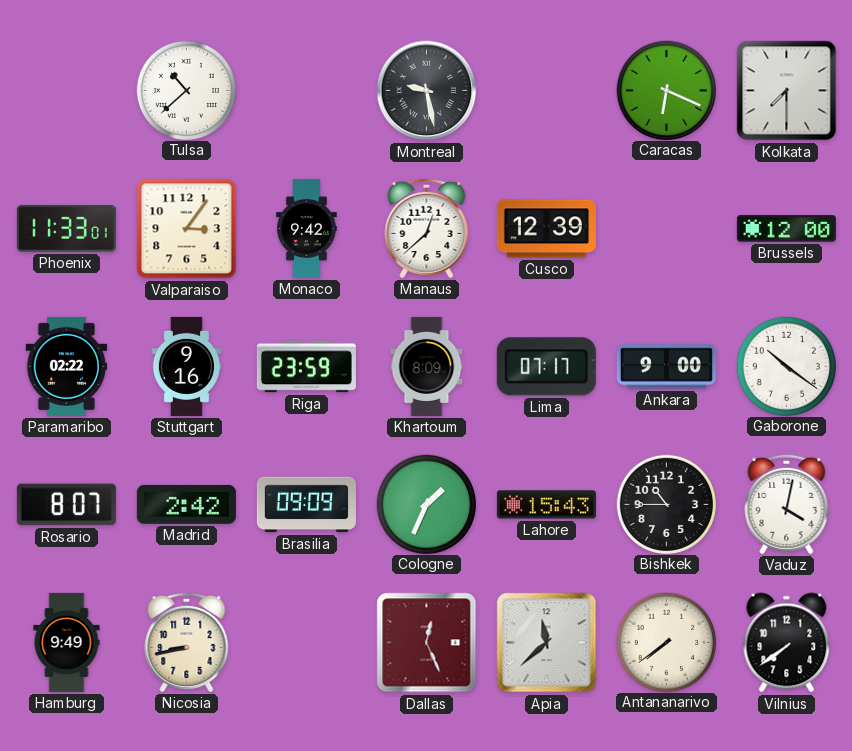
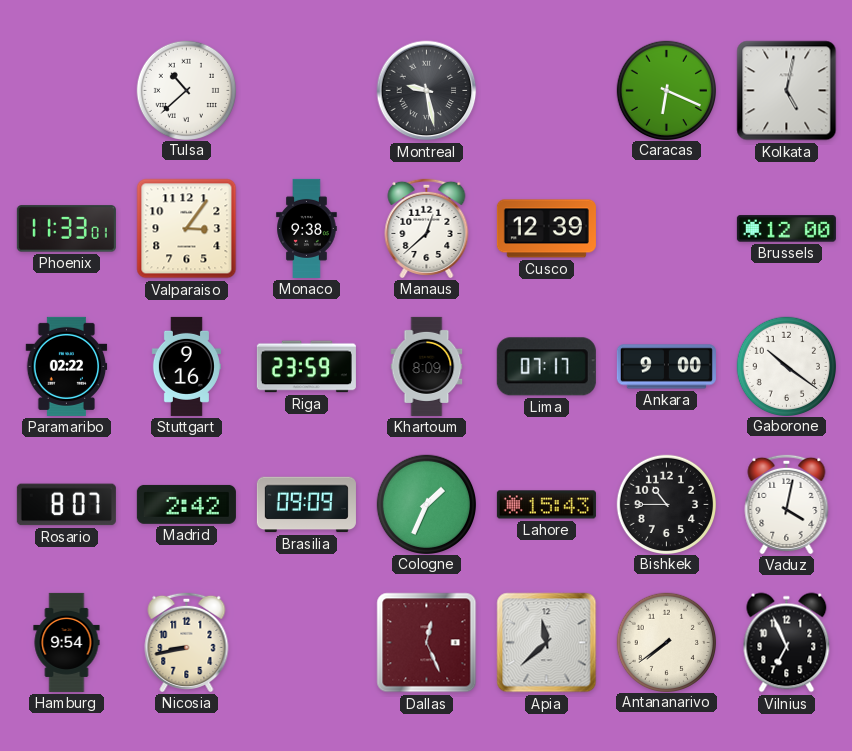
Kolkata: 7:30 -> 5:02 (787, 91)
Monaco: 9:42 -> 9:38 (307, 228)
Hamburg: 9:49 -> 9:54 (67, 642)
Vilnius: 7:39 -> 6:56 (787, 643)
